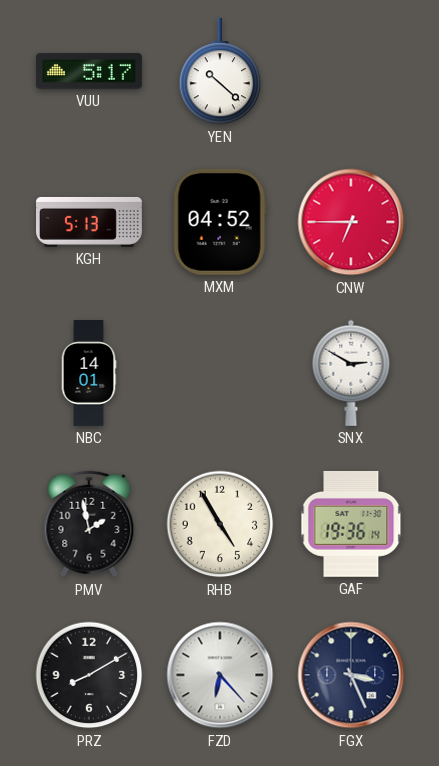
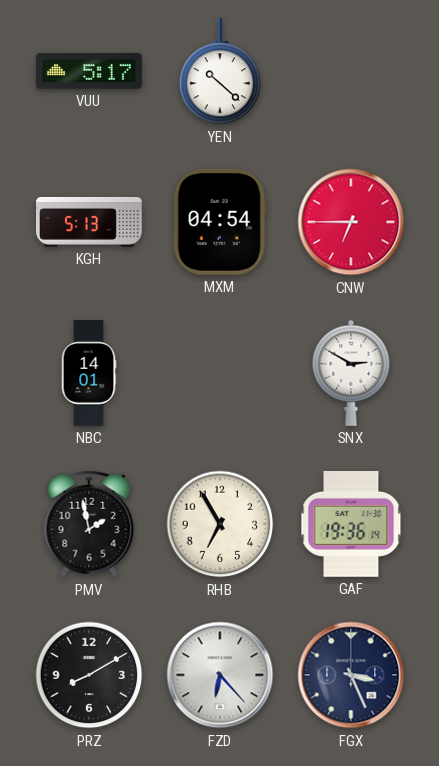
MXM: 04:52 -> 04:54 (220, 222)
RHB: 4:55 -> 6:55 (220, 524)
